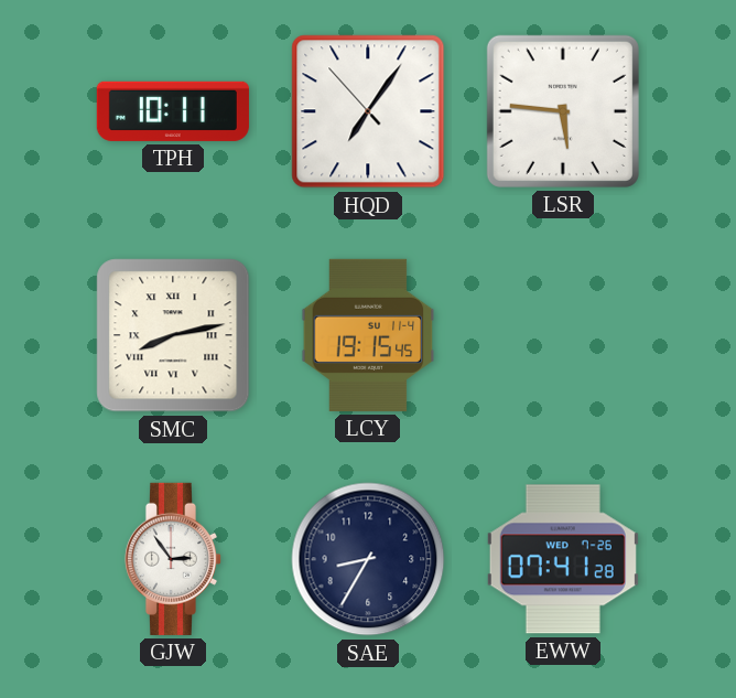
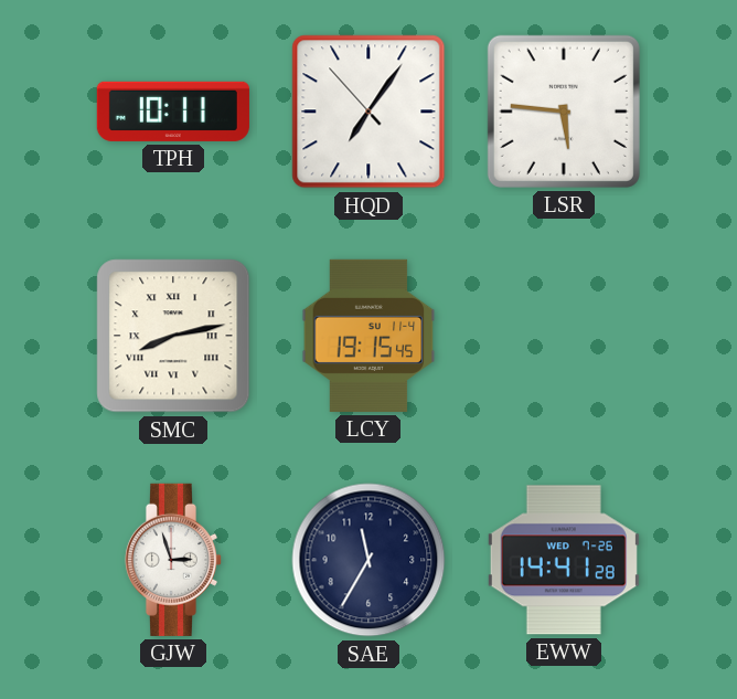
GJW: 2:54 -> 2:57 (173, 560)
SAE: 8:35 -> 11:35 (368, 560)
EWW: 07:41 -> 14:41 (564, 560)
